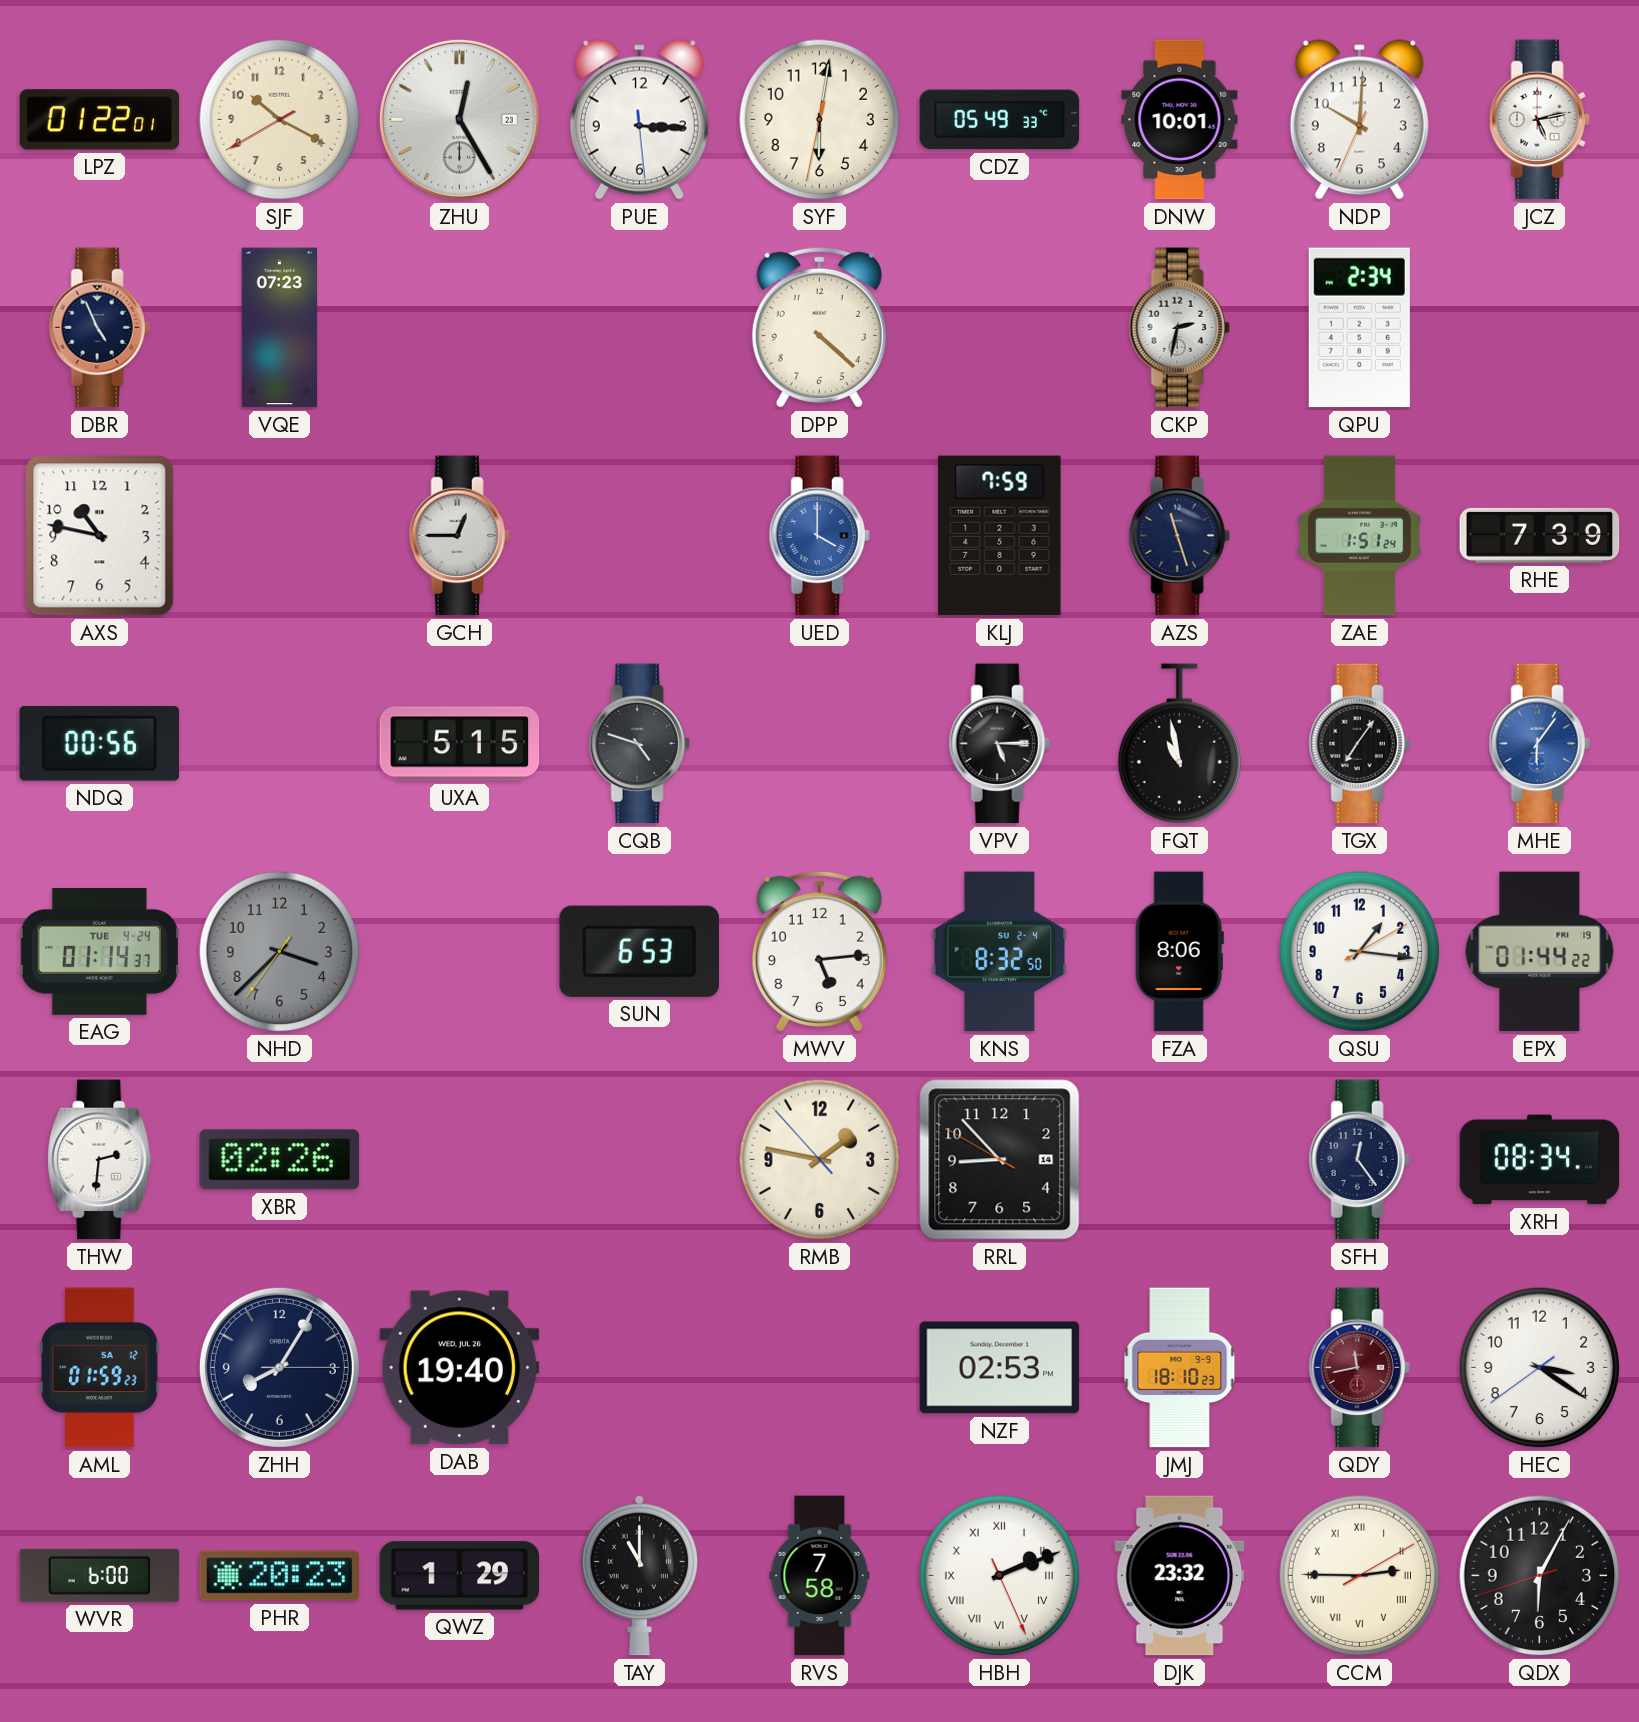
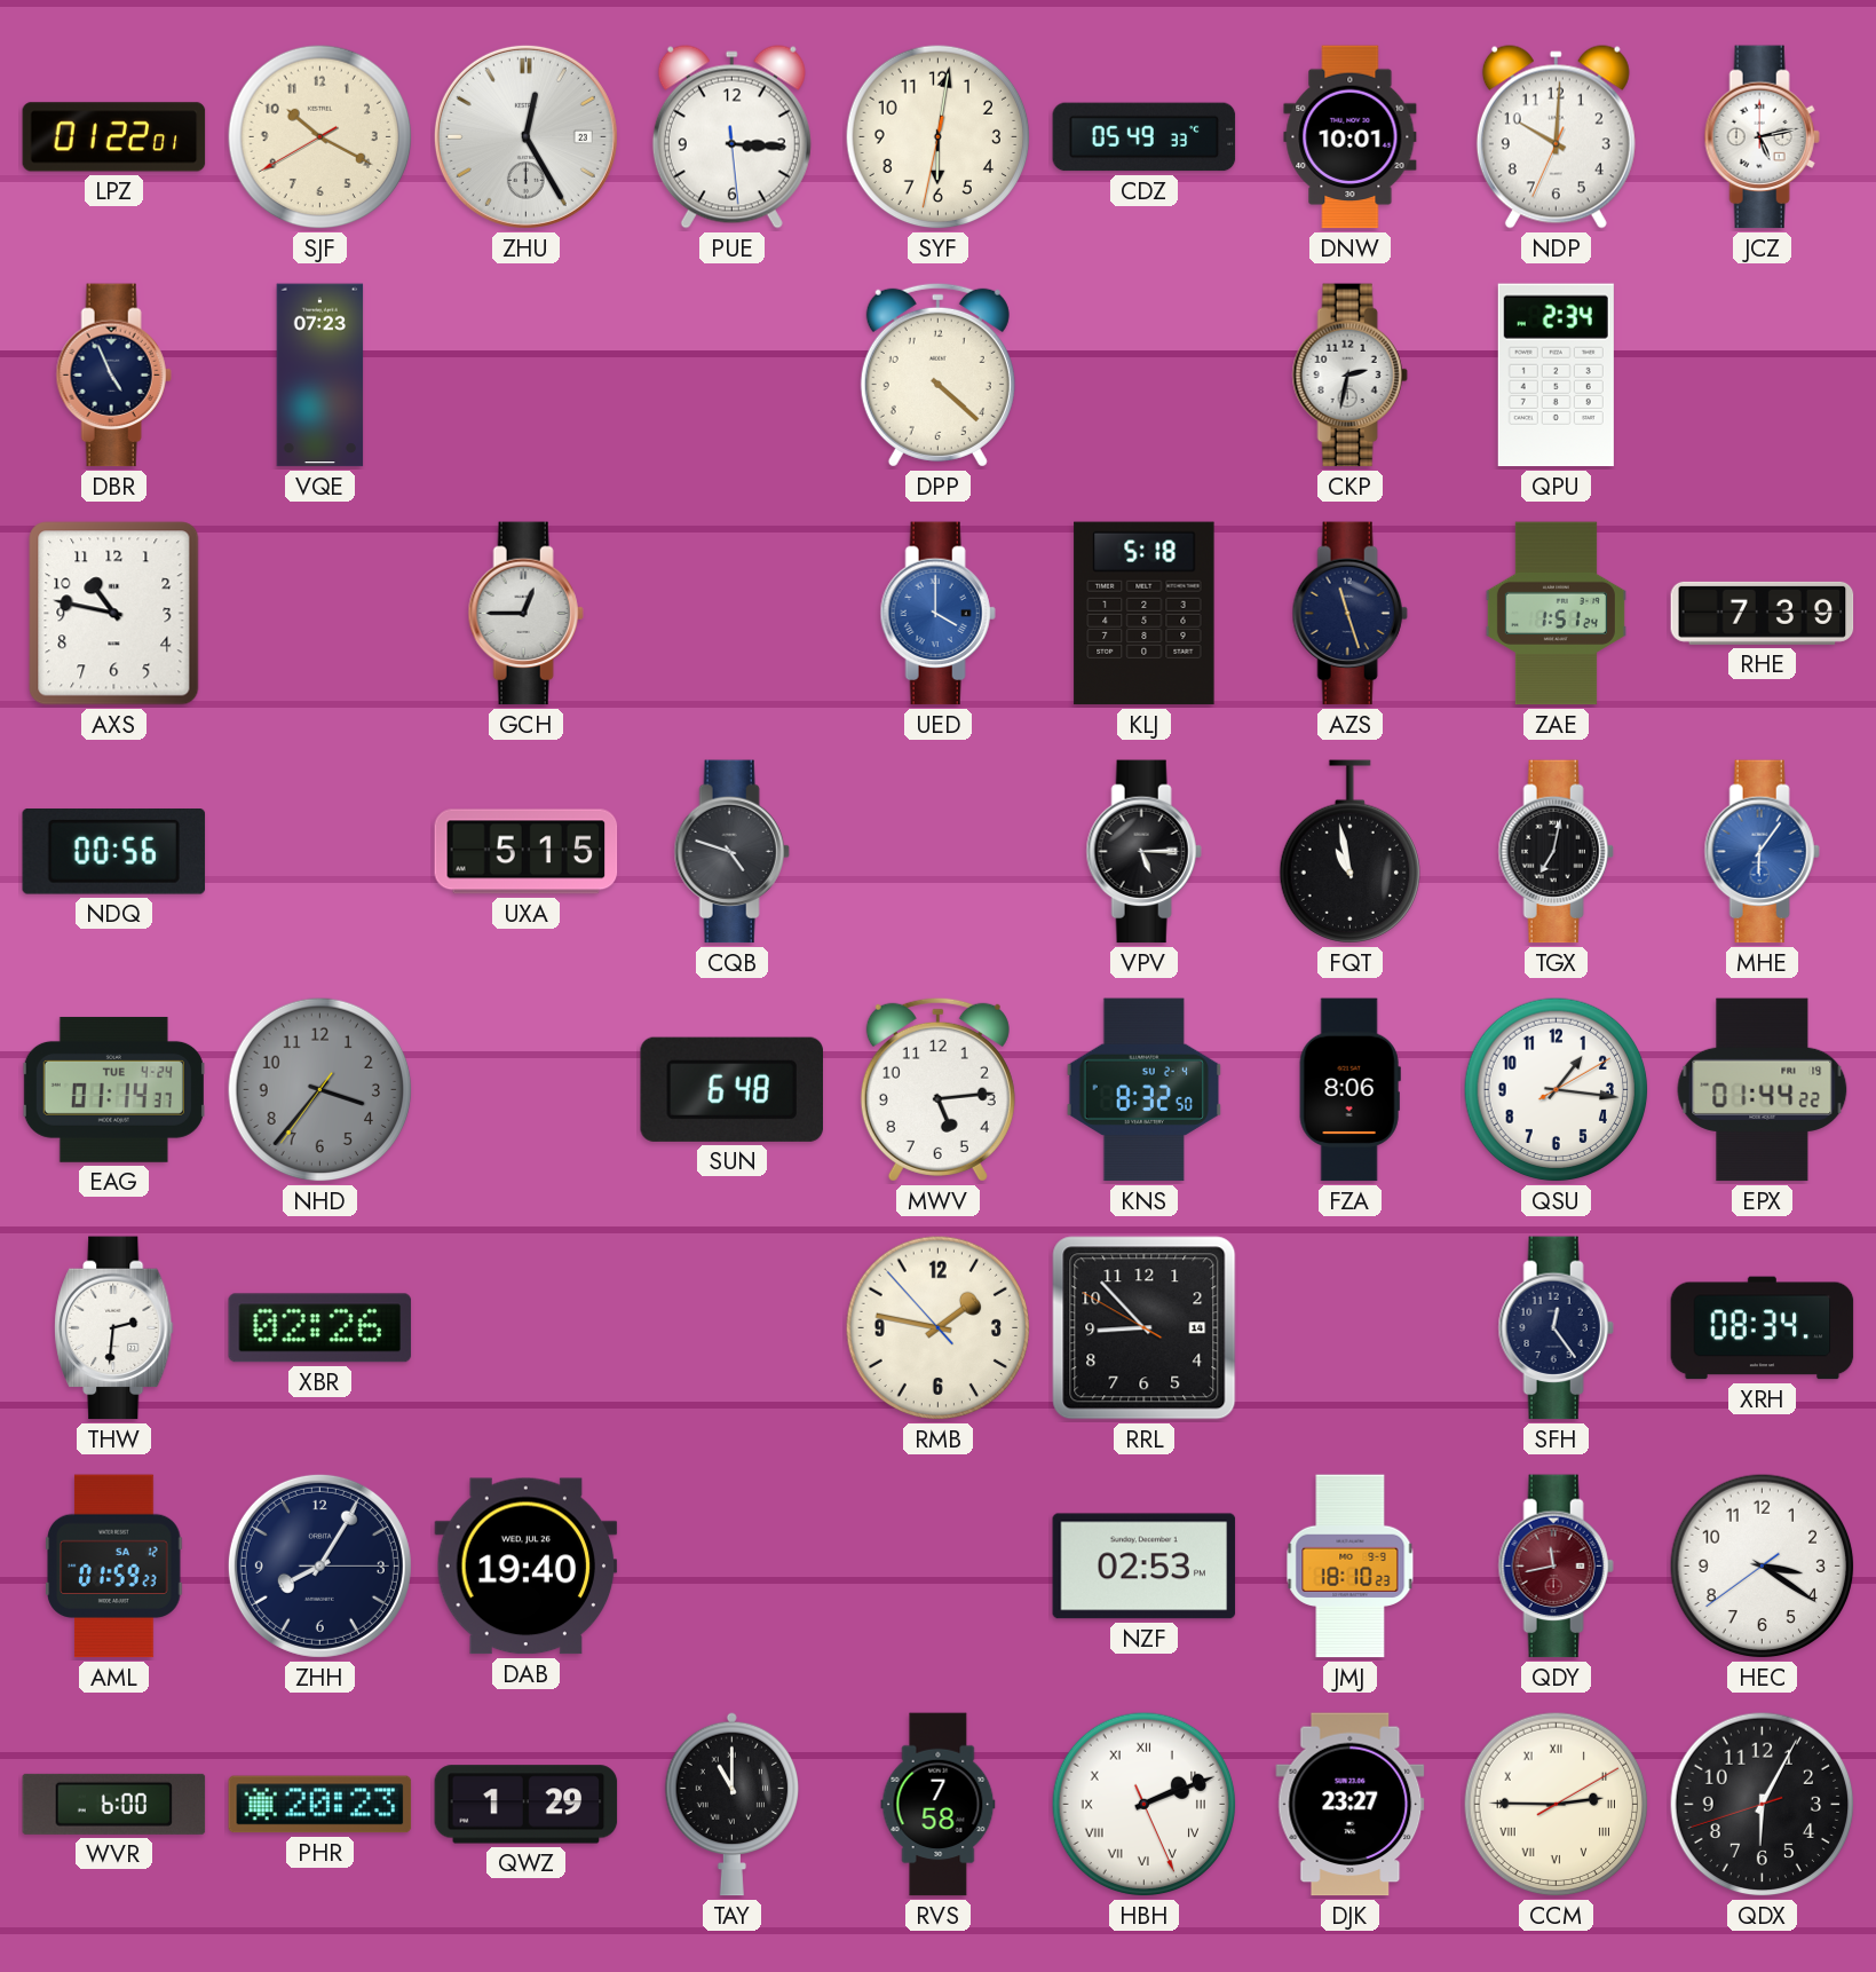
KLJ: 7:59 -> 5:18 (1145, 614)
TGX: 7:06 -> 7:02 (1556, 852)
NHD: 3:37 -> 3:36 (320, 1090)
SUN: 6:53 -> 6:48 (731, 1089)
DJK: 23:32 -> 23:27 (1351, 1805)
